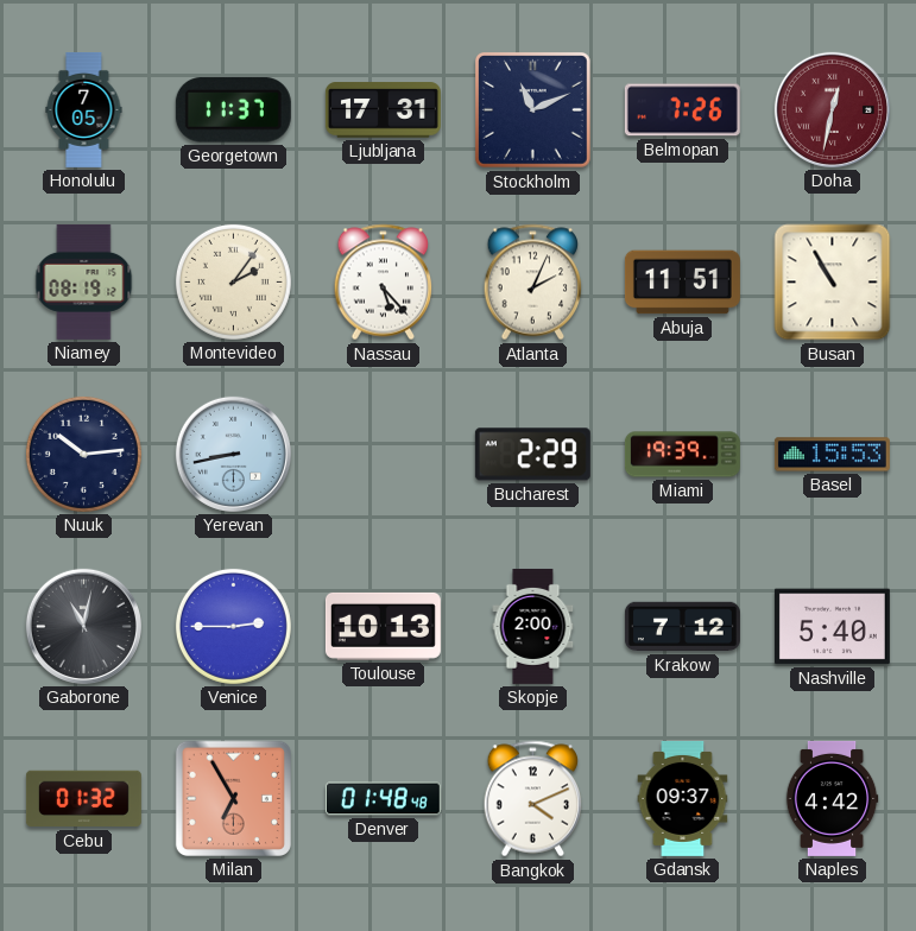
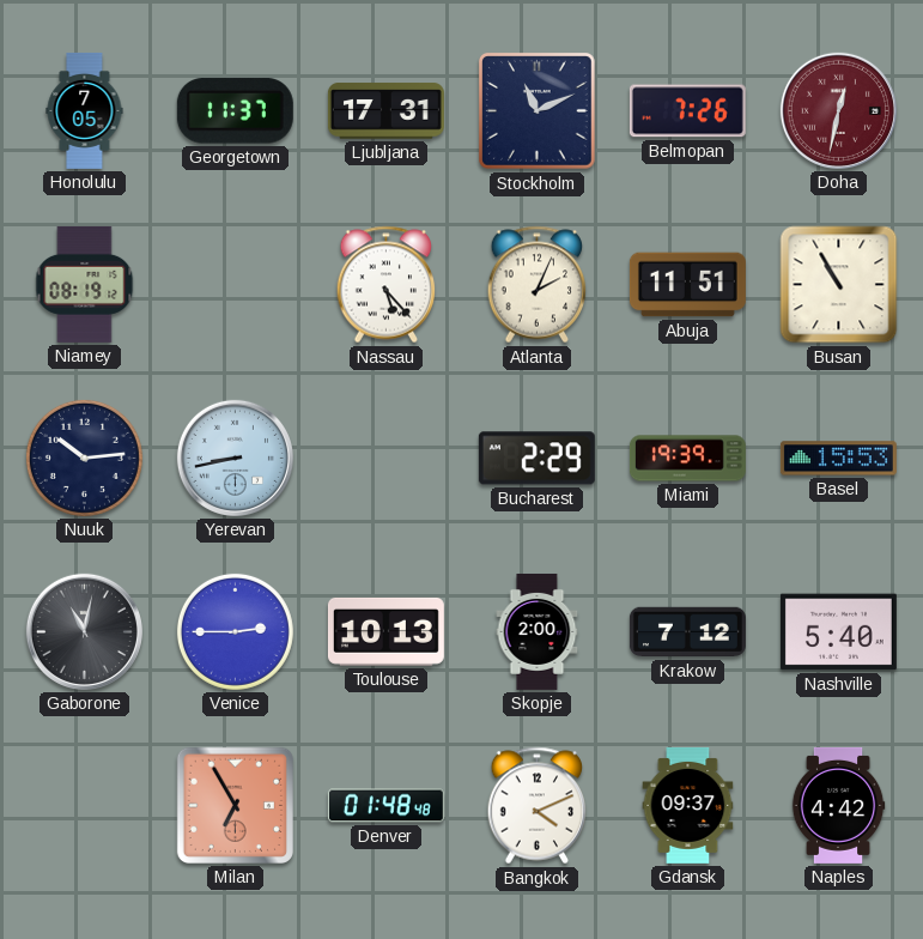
Montevideo: 2:06 -> none (233, 281)
Cebu: 01:32 -> none (83, 799)
